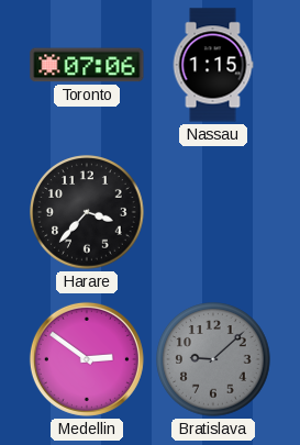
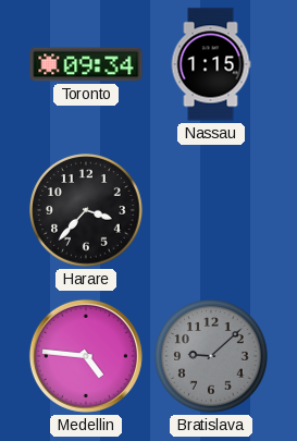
Toronto: 07:06 -> 09:34 (86, 64)
Medellin: 2:51 -> 4:46 (86, 356)
